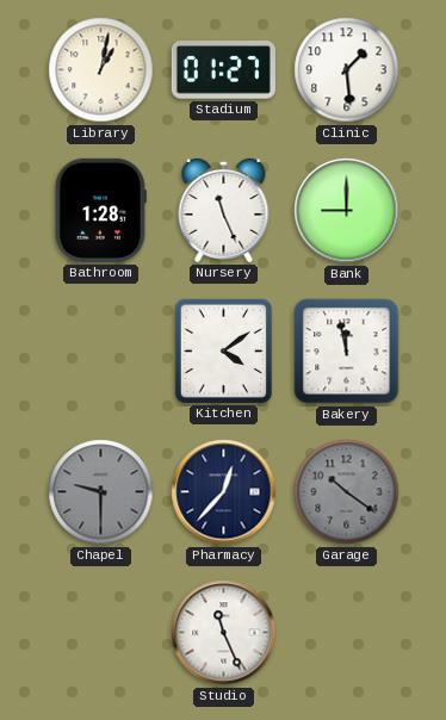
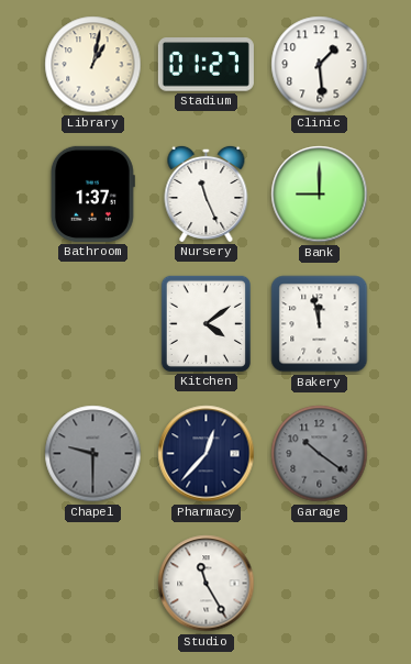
Bathroom: 1:28 -> 1:37 (92, 193)
Studio: 11:26 -> 11:25 (207, 584)
